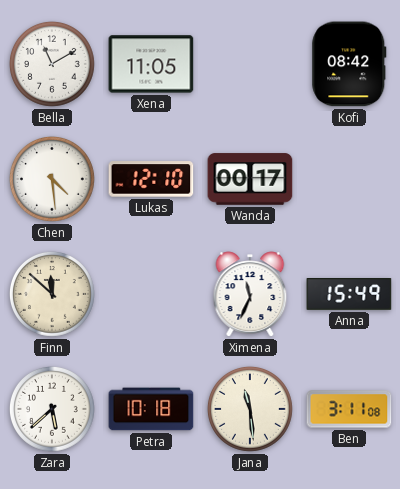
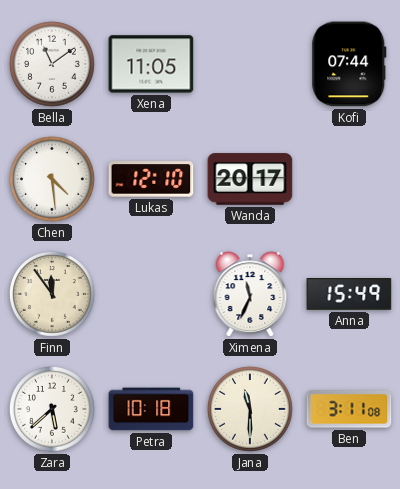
Bella: 11:10 -> 11:09 (52, 64)
Kofi: 08:42 -> 07:44 (349, 64)
Wanda: 00:17 -> 20:17 (250, 179)
Finn: 11:52 -> 11:54 (52, 294)
Jana: 11:29 -> 11:30 (250, 409)
